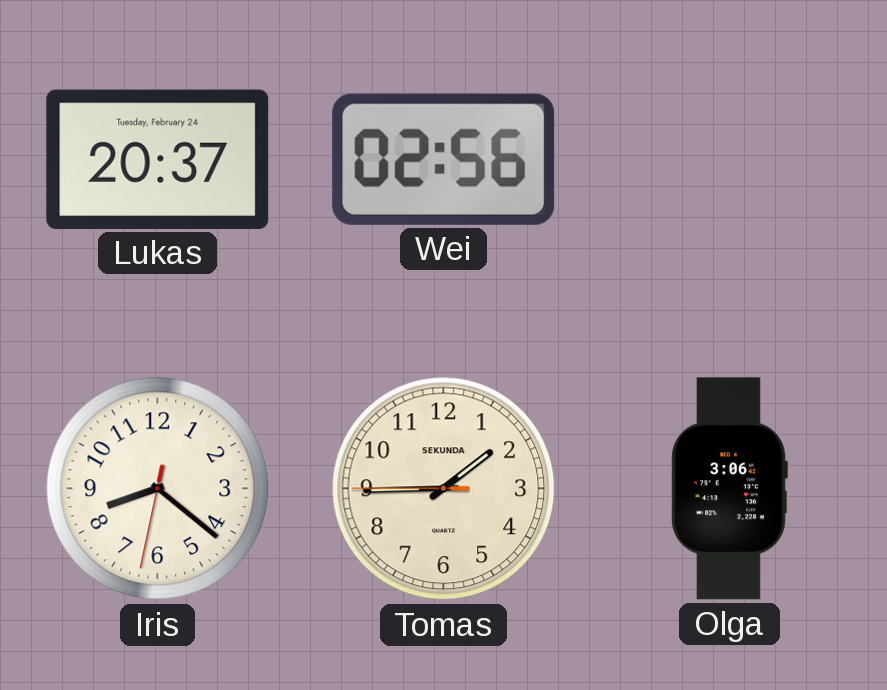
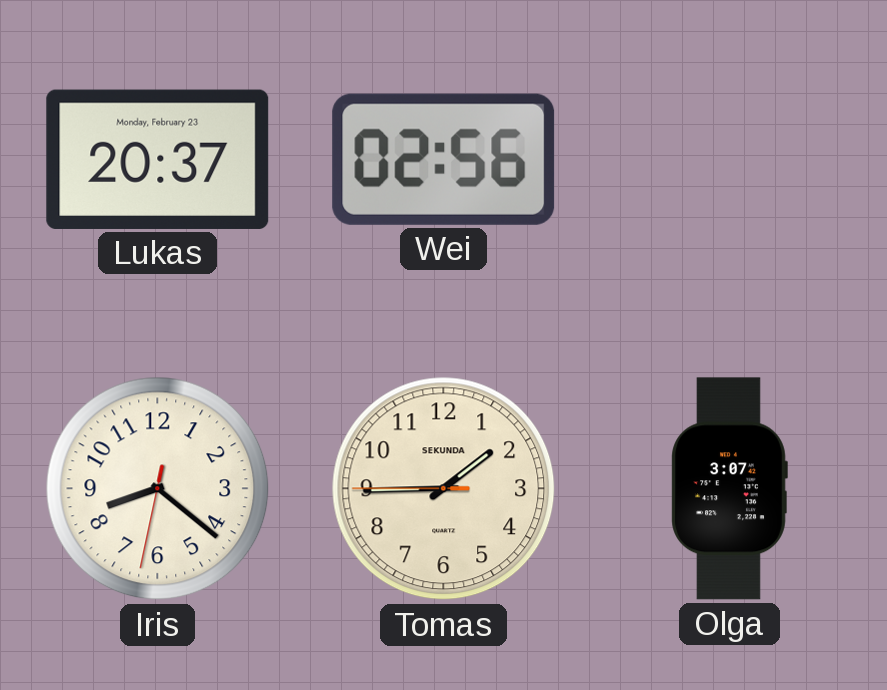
Lukas date: Tuesday, February 24 -> Monday, February 23 (158, 159)
Olga: 3:06 -> 3:07 (729, 489)
